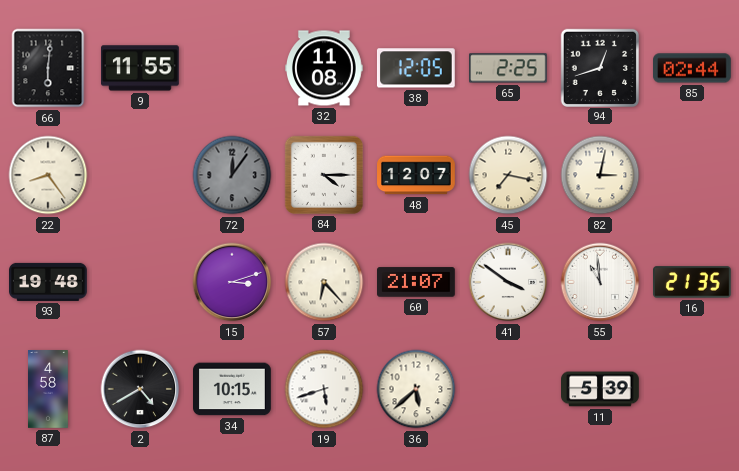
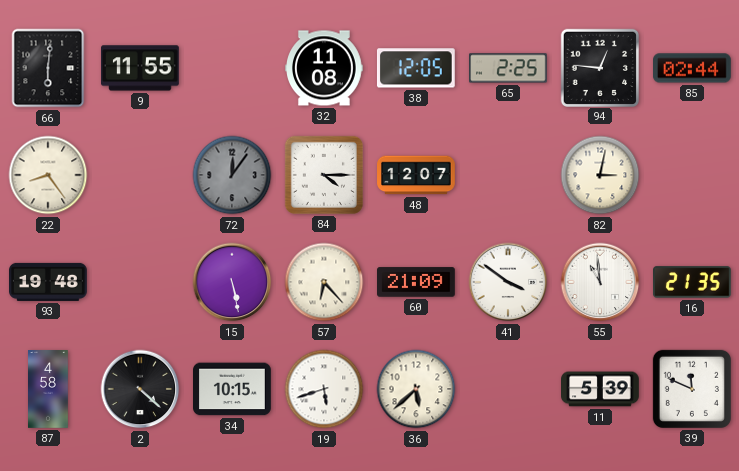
94: 12:42 -> 12:46 (599, 67)
45: 7:17 -> none (508, 175)
15: 3:12 -> 5:28 (232, 282)
60: 21:07 -> 21:09 (417, 282)
2: 4:40 -> 4:22 (140, 389)
39: none -> 11:49 (692, 389)
